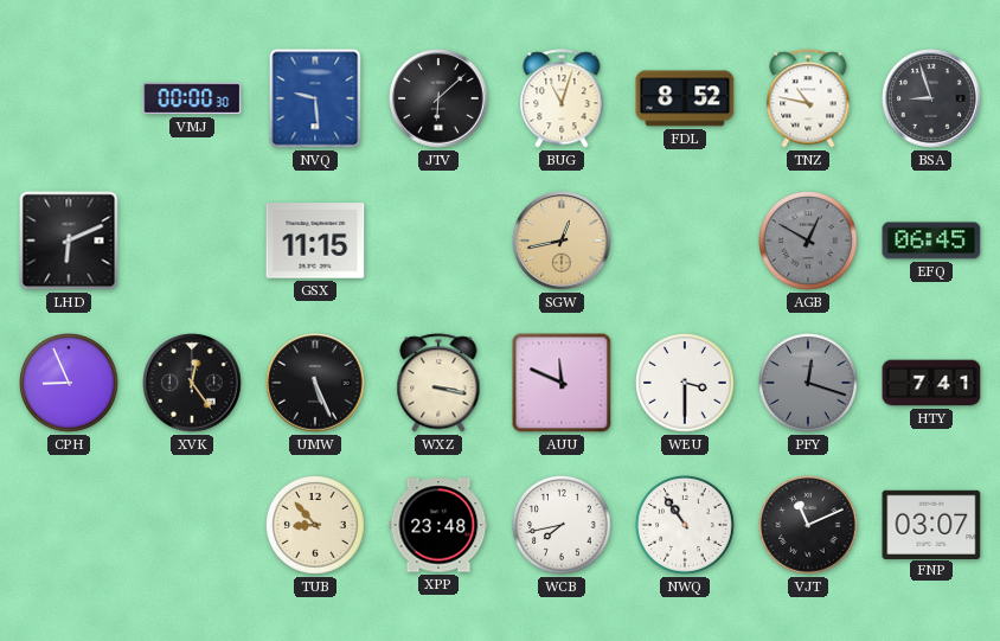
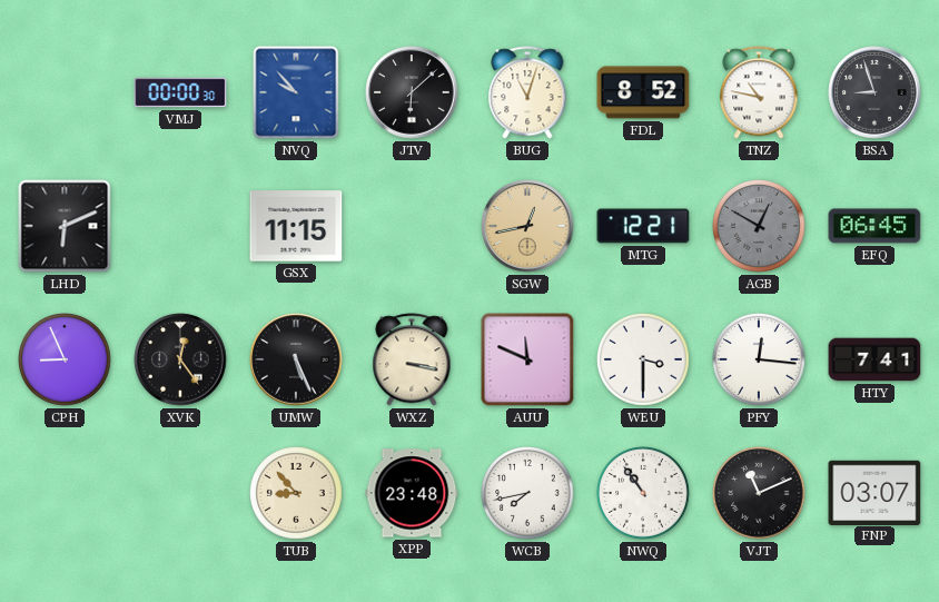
NVQ: 9:29 -> 9:53 (296, 92)
MTG: none -> 12:21 (643, 226)
PFY: 12:18 -> 12:16 (760, 361)
PFY dial: grey -> white (760, 361)
